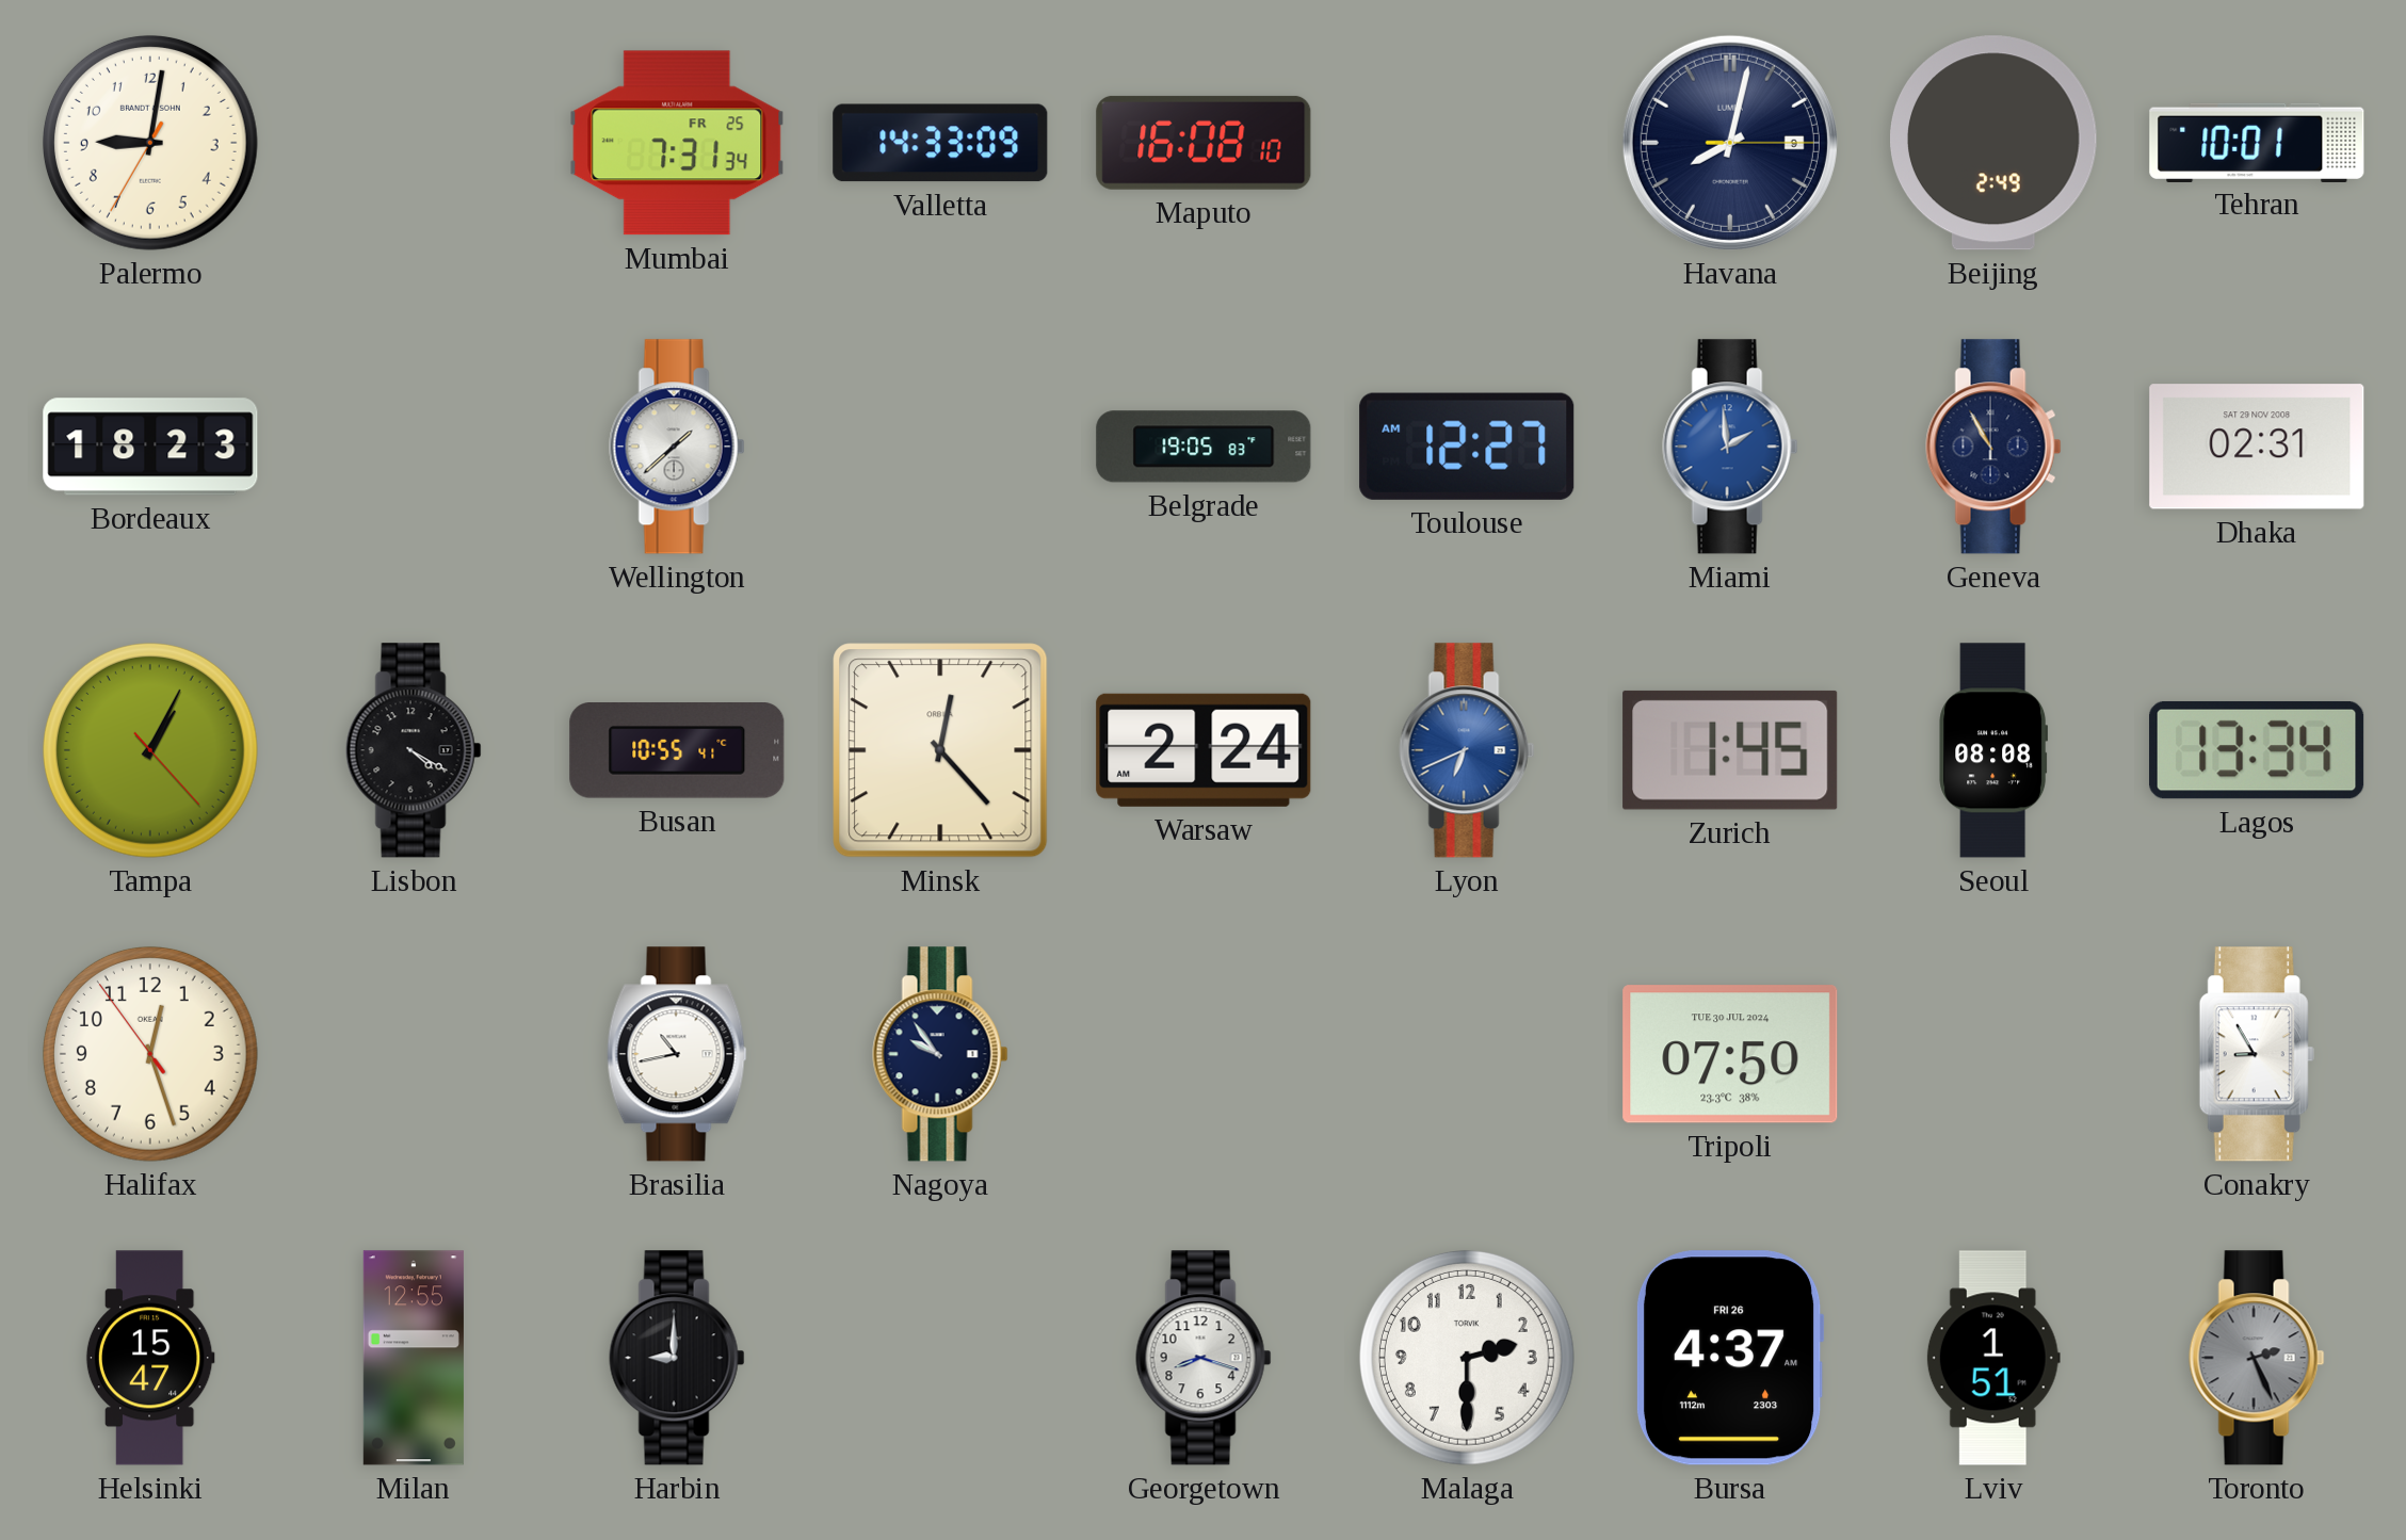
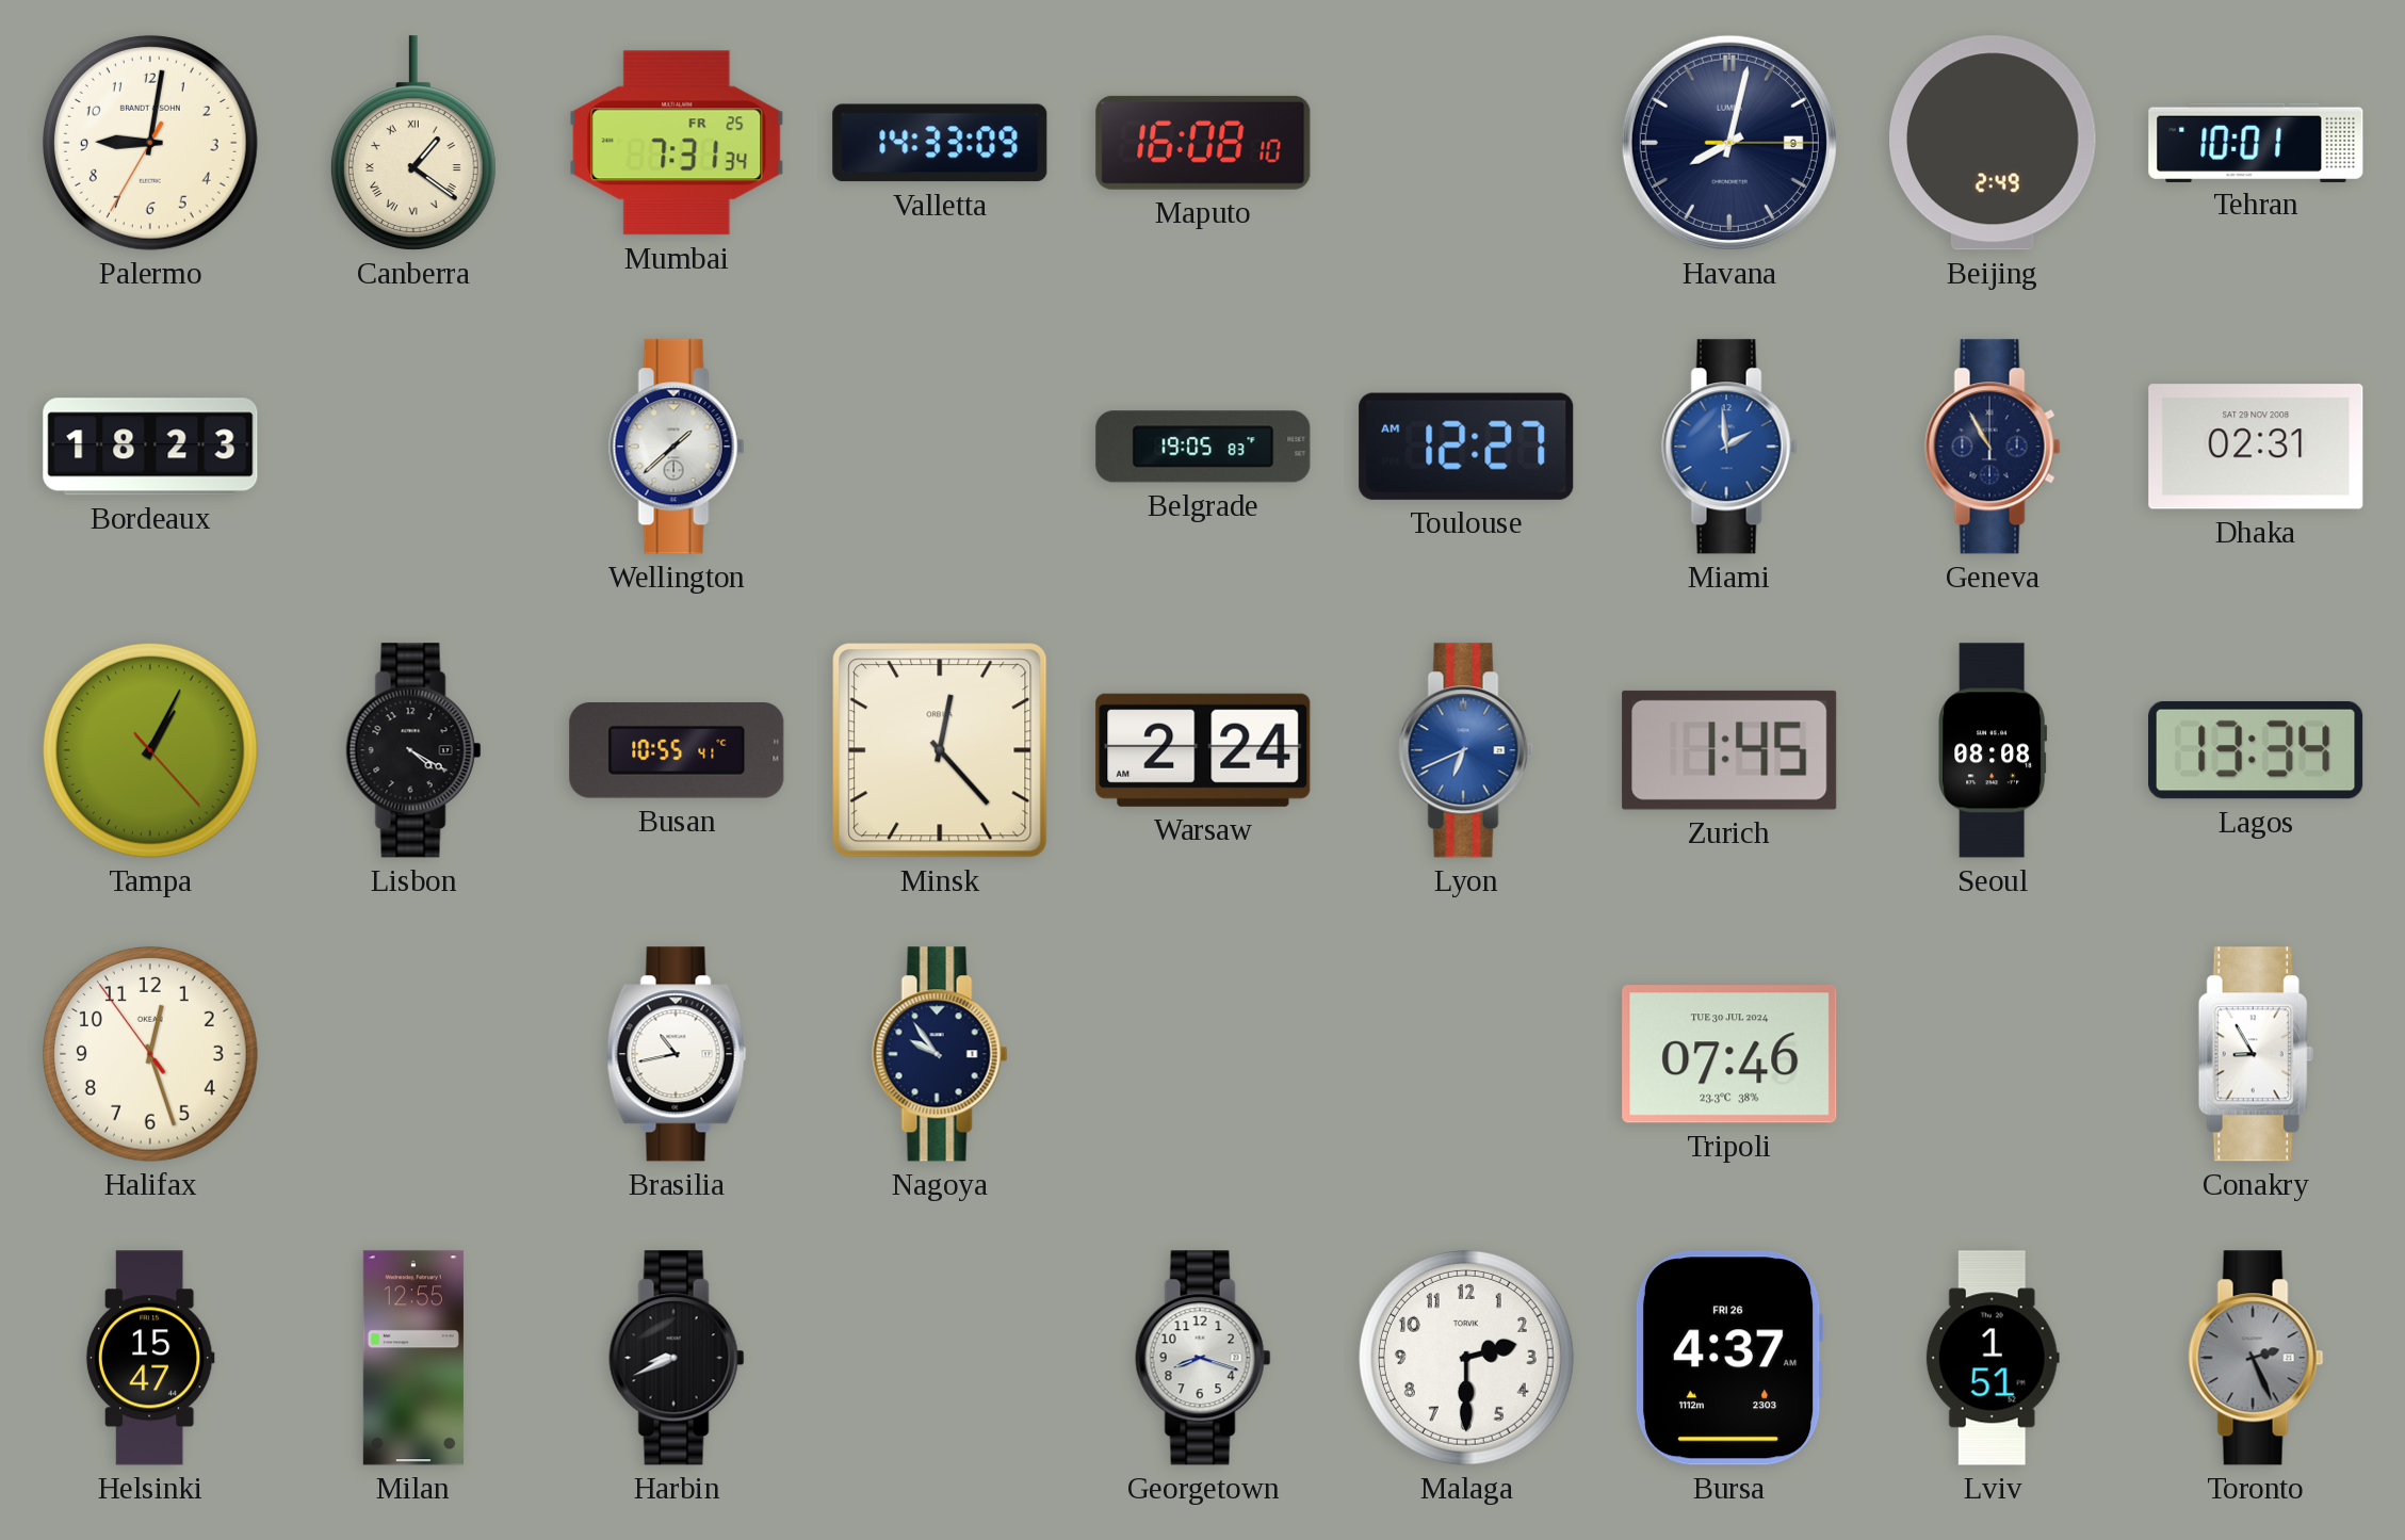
Canberra: none -> 1:21 (413, 143)
Tripoli: 07:50 -> 07:46 (1729, 1054)
Harbin: 9:00 -> 8:41 (677, 1358)
